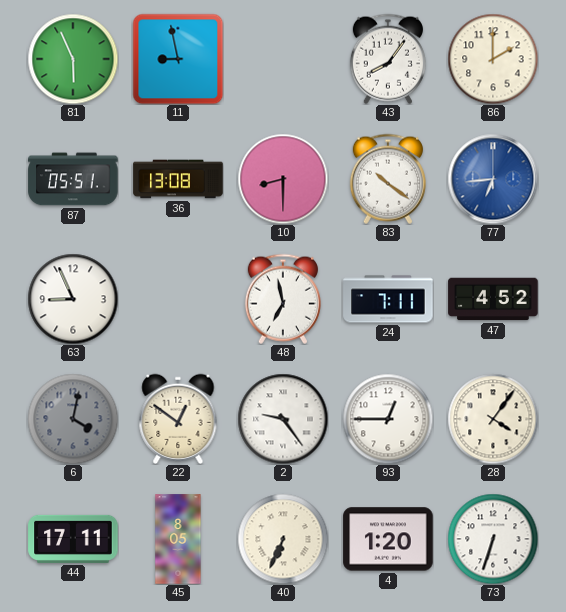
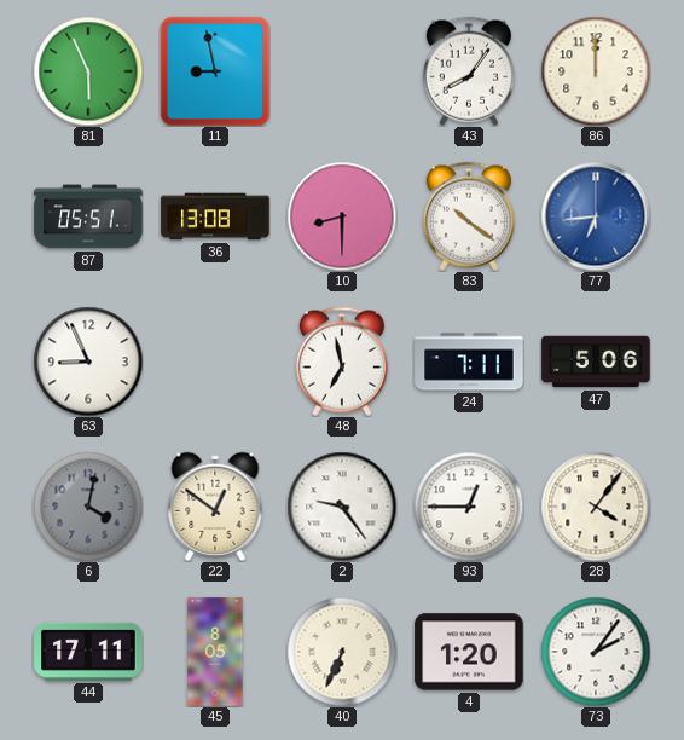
86: 2:00 -> 12:00 (596, 71)
47: 4:52 -> 5:06 (596, 362)
73: 6:33 -> 2:06 (596, 652)
